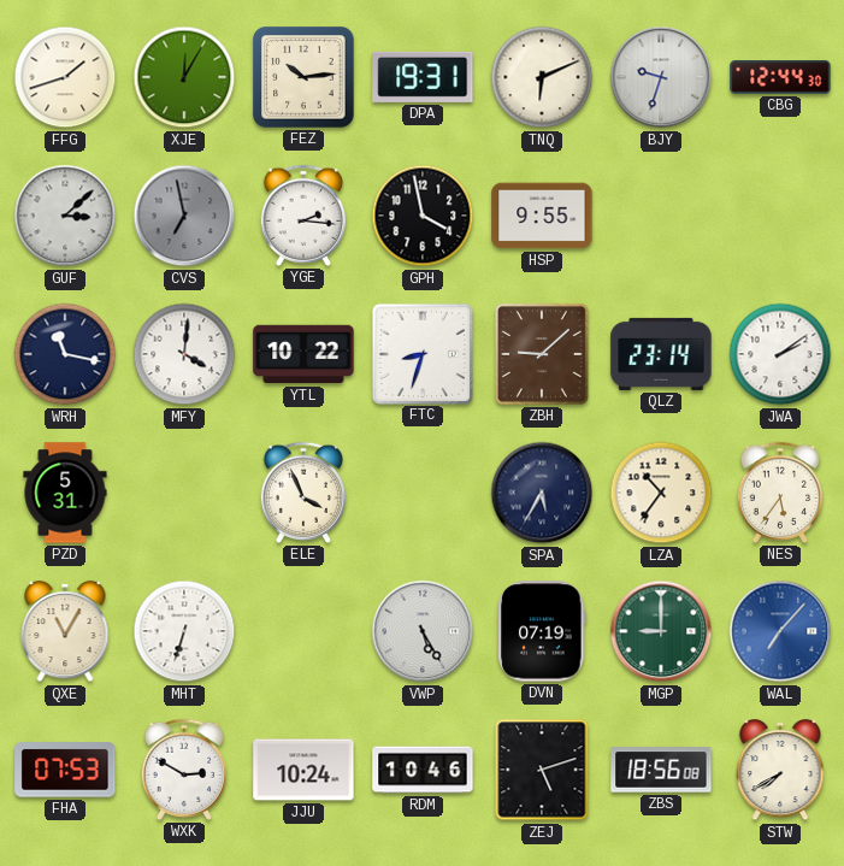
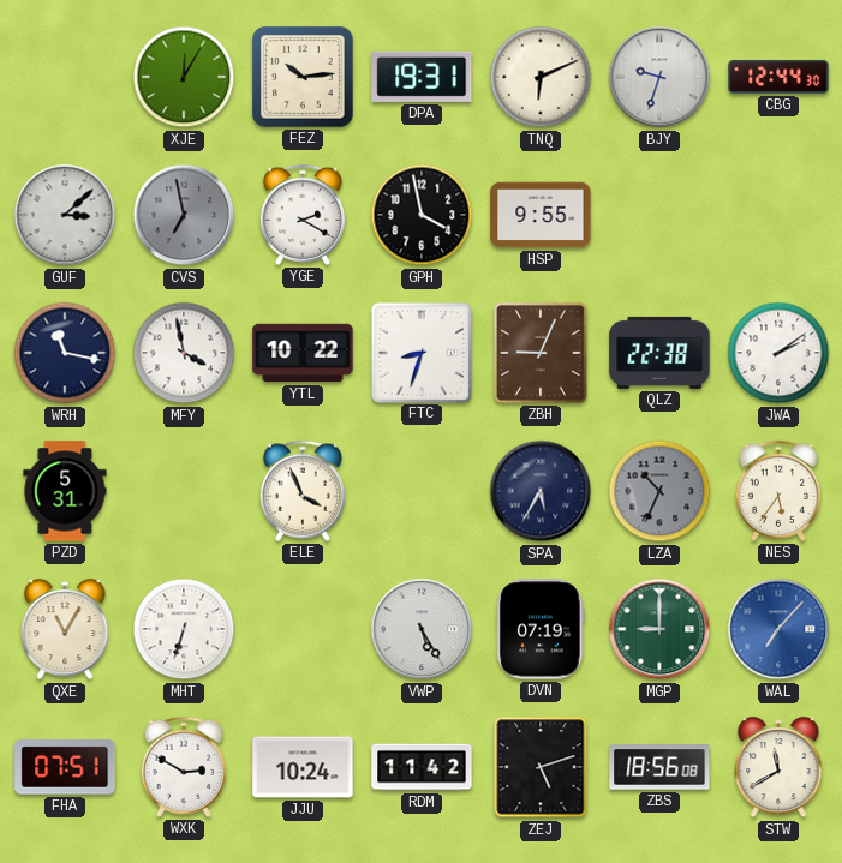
FFG: 1:42 -> none (65, 77)
YGE: 2:16 -> 2:20 (301, 215)
MFY: 4:01 -> 3:58 (184, 353)
ZBH: 9:08 -> 9:04 (541, 353)
QLZ: 23:14 -> 22:38 (659, 353)
LZA: 10:36 -> 10:34 (659, 491)
LZA dial: cream -> grey (659, 491)
FHA: 07:53 -> 07:51 (65, 767)
RDM: 10:46 -> 11:42 (422, 767)
STW: 7:40 -> 11:40 (778, 767)
